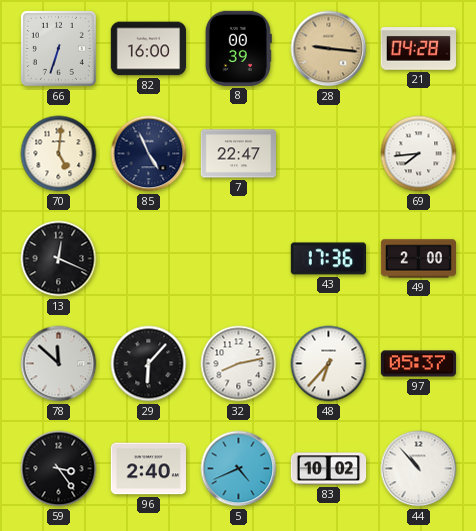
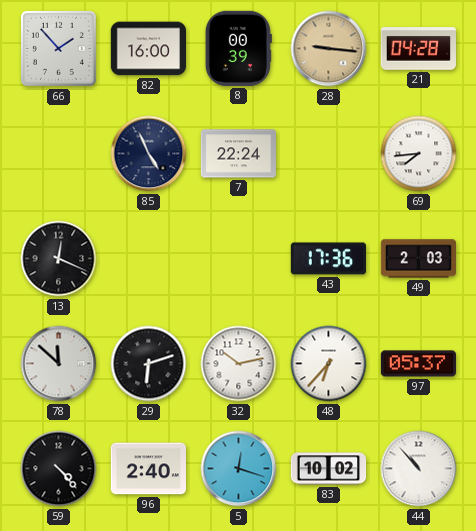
66: 6:33 -> 1:53 (58, 48)
70: 5:01 -> none (59, 154)
7: 22:47 -> 22:24 (238, 154)
49: 2:00 -> 2:03 (418, 259)
29: 6:07 -> 6:12 (149, 364)
32: 8:13 -> 10:13 (239, 364)
59: 3:24 -> 4:23 (59, 469)
5: 4:41 -> 12:18 (239, 469)
